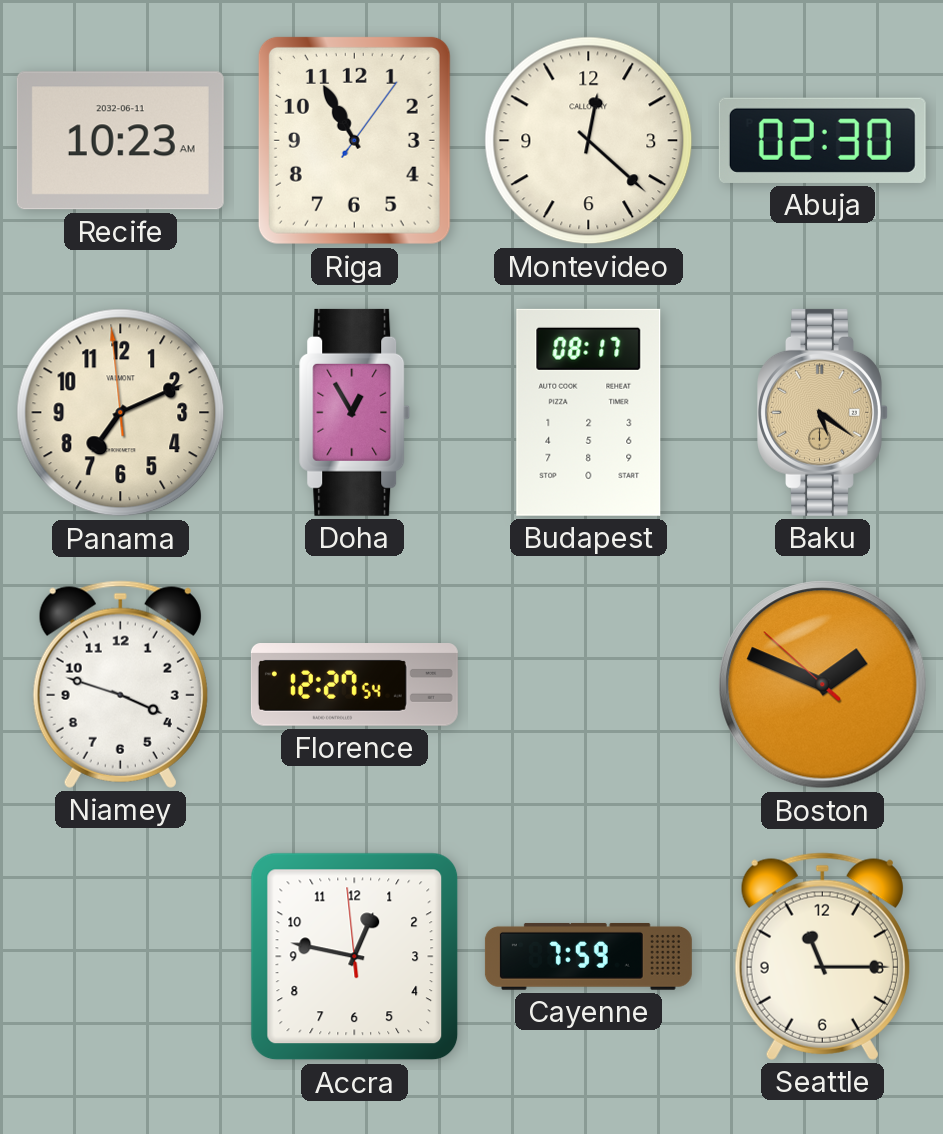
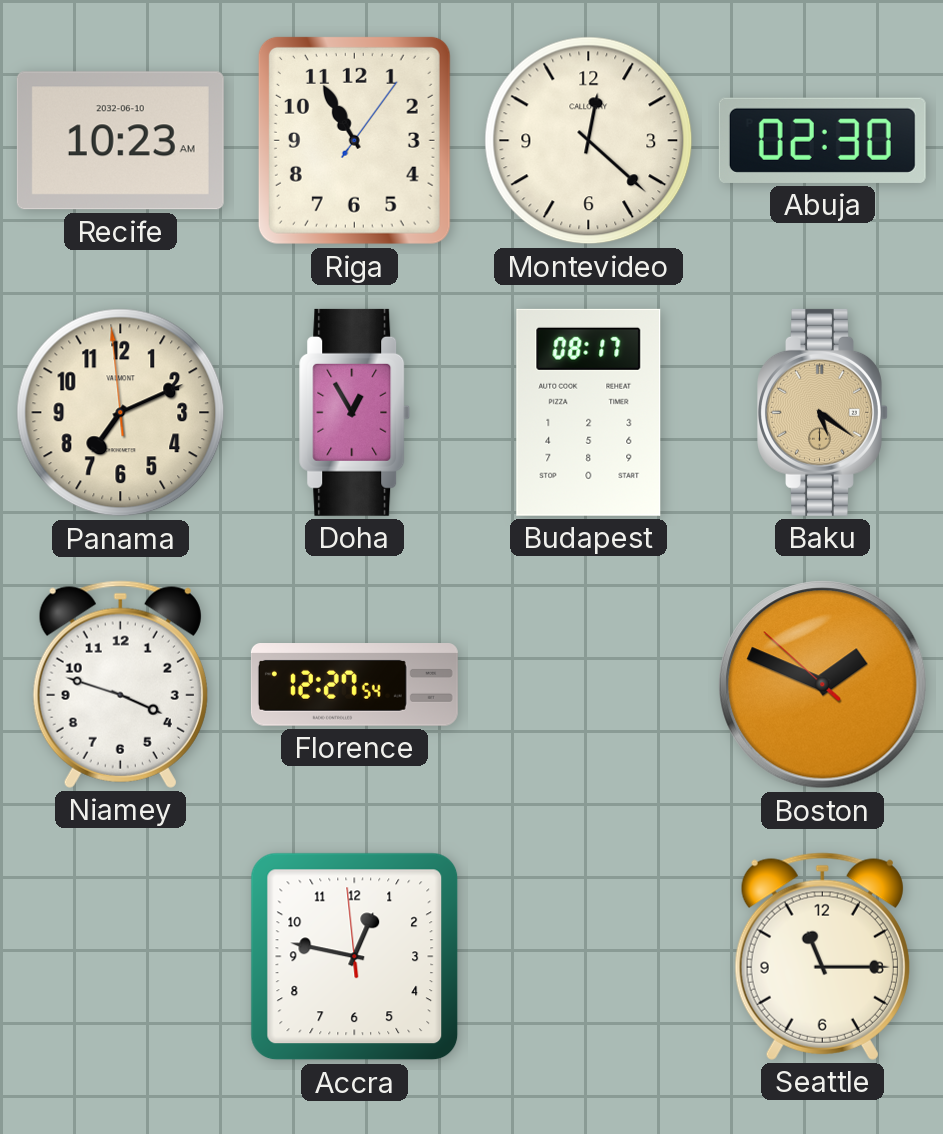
Recife date: 2032-06-11 -> 2032-06-10 (120, 141)
Cayenne: 7:59 -> none (588, 956)
